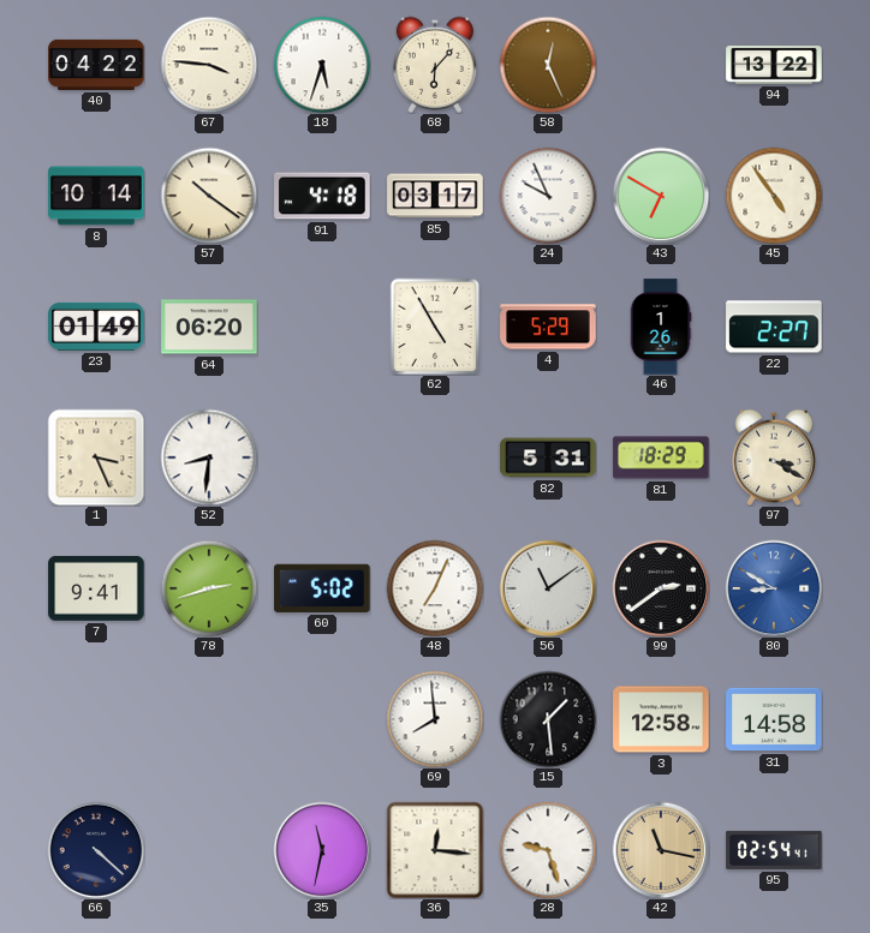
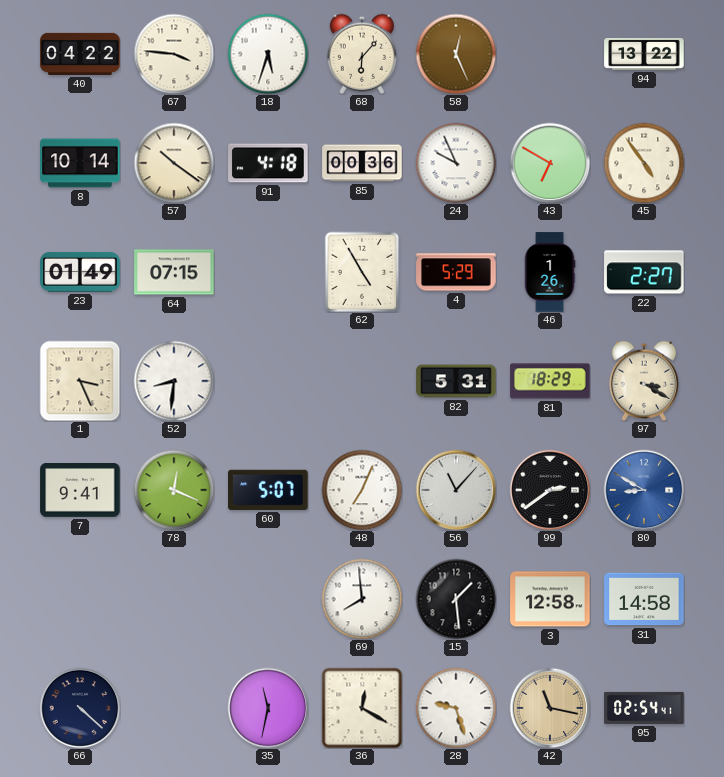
85: 03:17 -> 00:36 (362, 163)
64: 06:20 -> 07:15 (174, 272)
78: 2:42 -> 12:19 (174, 490)
60: 5:02 -> 5:07 (268, 490)
56: 11:09 -> 11:07 (456, 490)
36: 12:16 -> 12:20 (362, 708)
